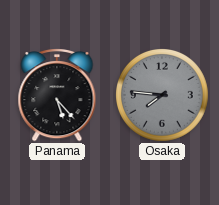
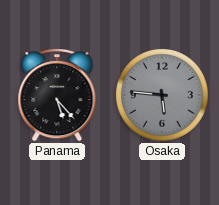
Osaka: 7:46 -> 5:46 (163, 96)
